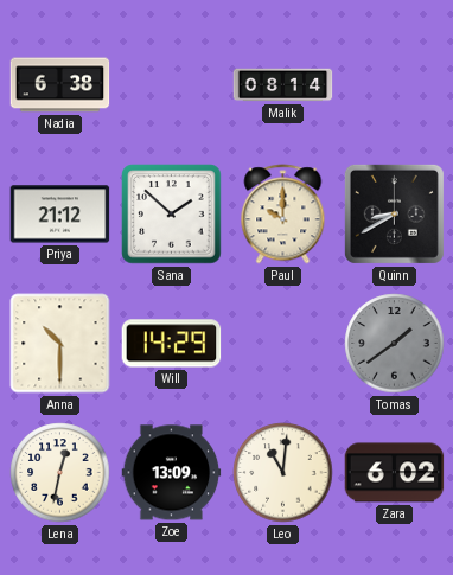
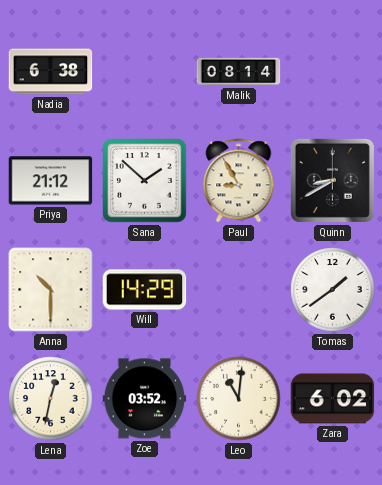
Paul: 10:00 -> 8:55 (239, 181)
Tomas dial: grey -> white (333, 290)
Zoe: 13:09 -> 03:52 (145, 399)
